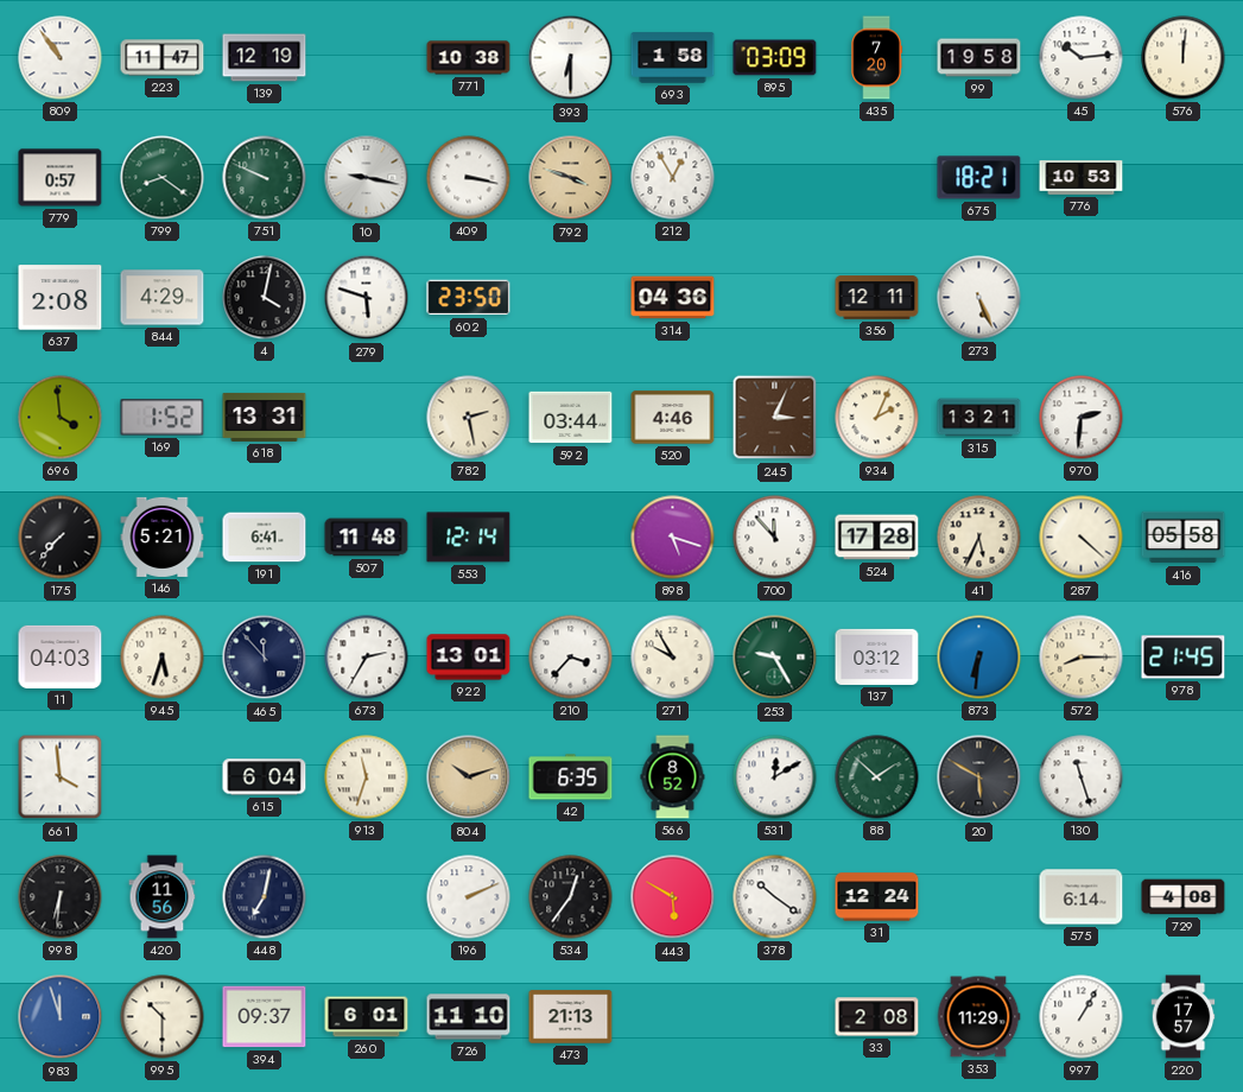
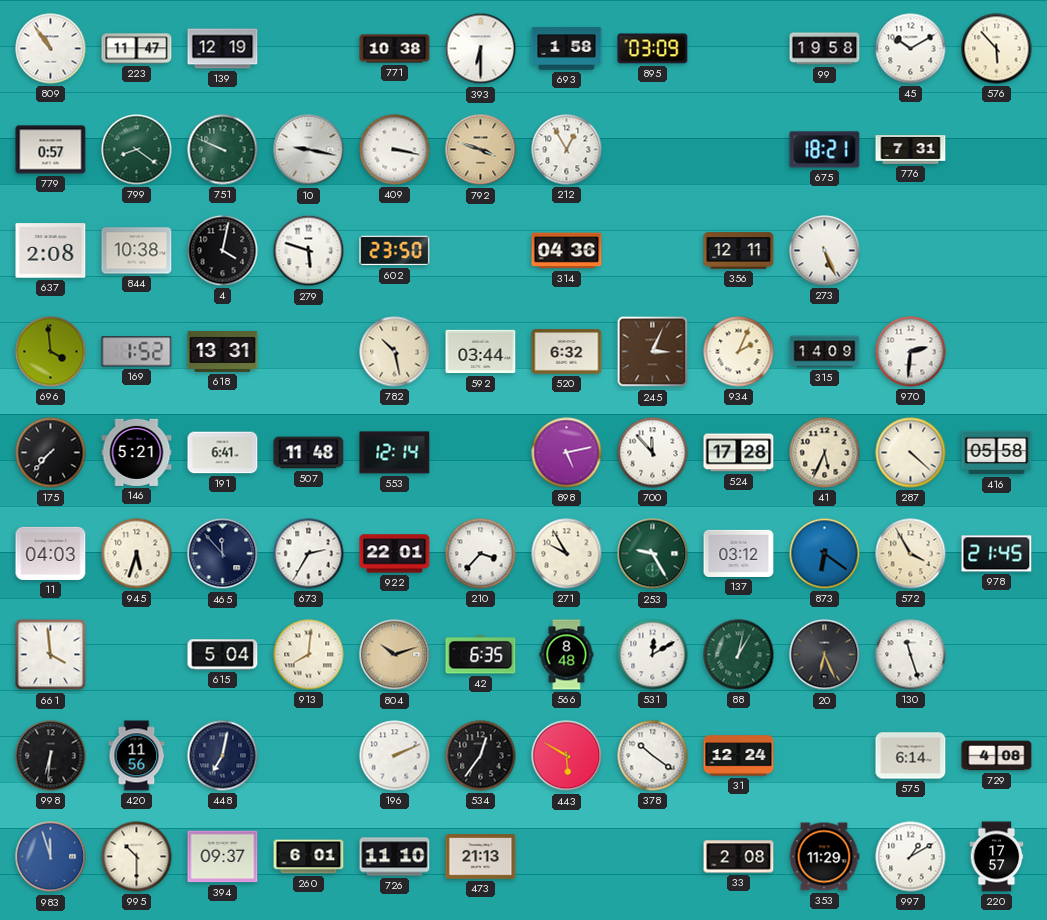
435: 7:20 -> none (876, 58)
45: 10:14 -> 10:10 (911, 49)
576: 12:01 -> 5:53 (997, 49)
776: 10:53 -> 7:31 (911, 150)
844: 4:29 -> 10:38 (137, 251)
782: 2:28 -> 10:28 (395, 352)
520: 4:46 -> 6:32 (567, 352)
315: 13:21 -> 14:09 (825, 352)
898: 5:18 -> 5:13 (567, 453)
922: 13:01 -> 22:01 (395, 554)
873: 6:31 -> 6:21 (825, 554)
572: 8:15 -> 3:55 (911, 554)
615: 6:04 -> 5:04 (223, 655)
913: 11:33 -> 8:01 (309, 655)
566: 8:52 -> 8:48 (567, 655)
88: 1:52 -> 1:02 (739, 655)
20: 5:50 -> 6:26 (825, 655)
997: 1:05 -> 1:10 (911, 857)
